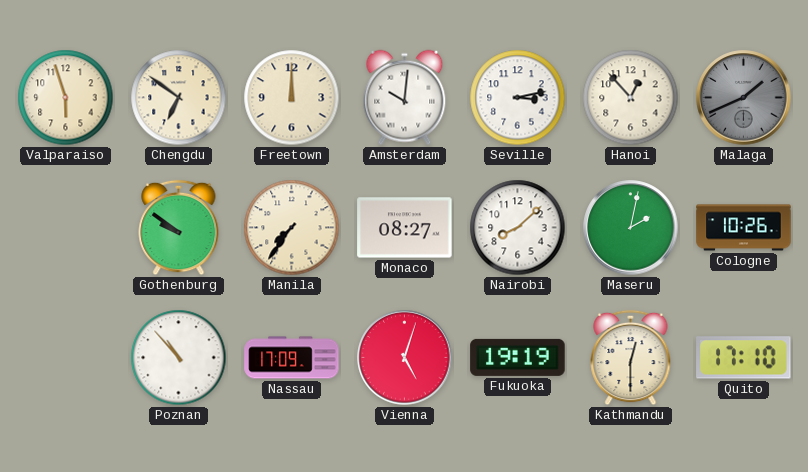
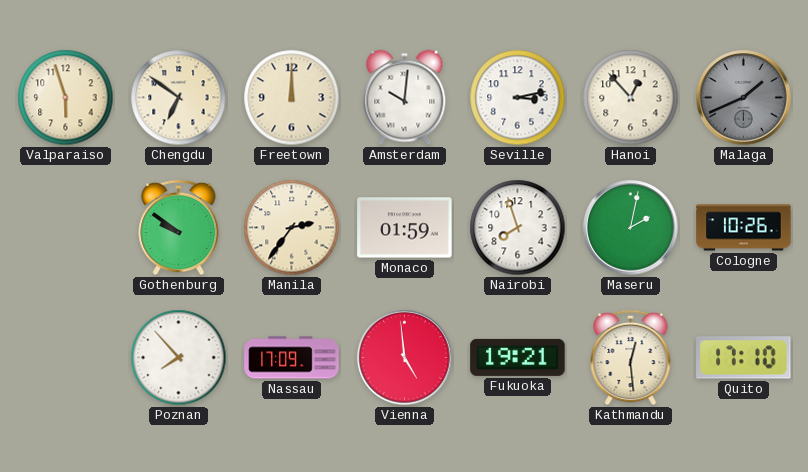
Manila: 7:36 -> 2:36 (292, 228)
Monaco: 08:27 -> 01:59 (405, 228)
Nairobi: 8:08 -> 7:57 (518, 228)
Poznan: 10:53 -> 7:53 (179, 358)
Vienna: 5:03 -> 4:59 (405, 358)
Fukuoka: 19:19 -> 19:21 (518, 357)
Kathmandu: 12:30 -> 12:29 (631, 358)
